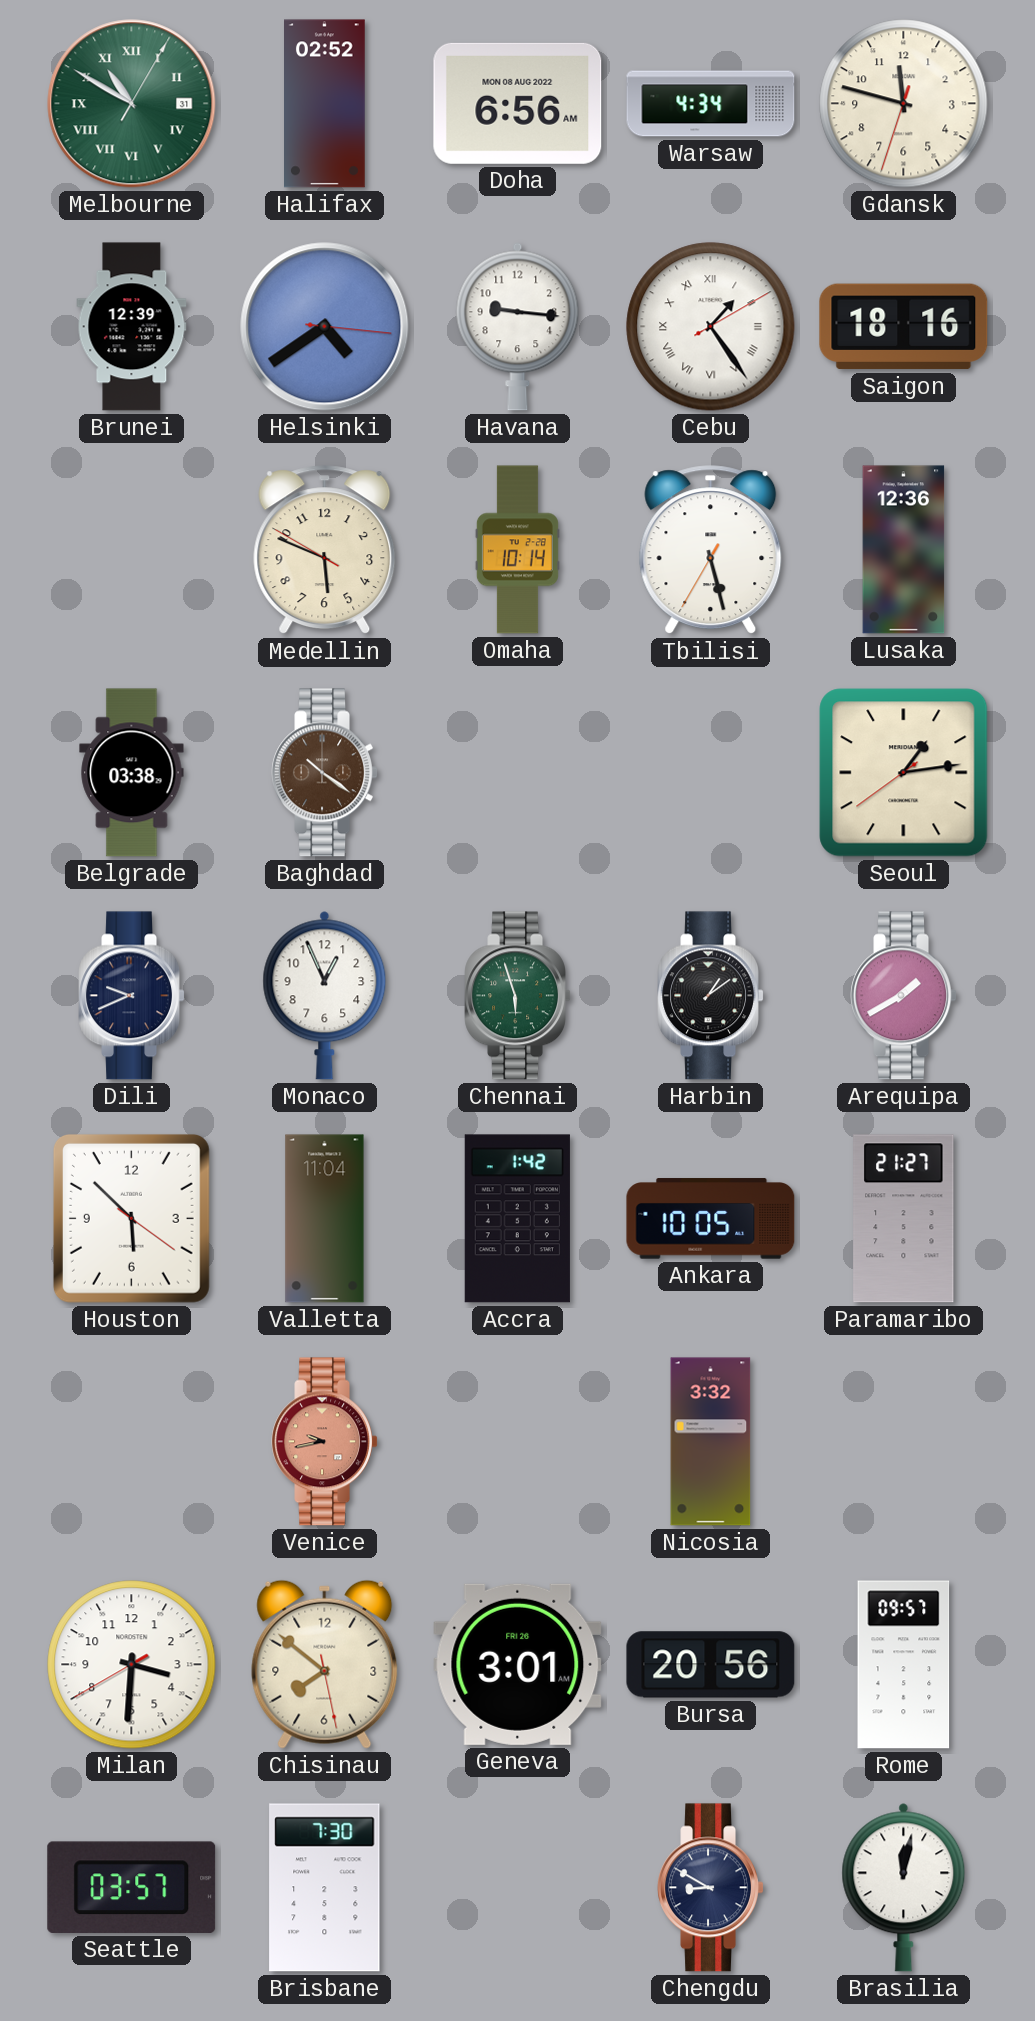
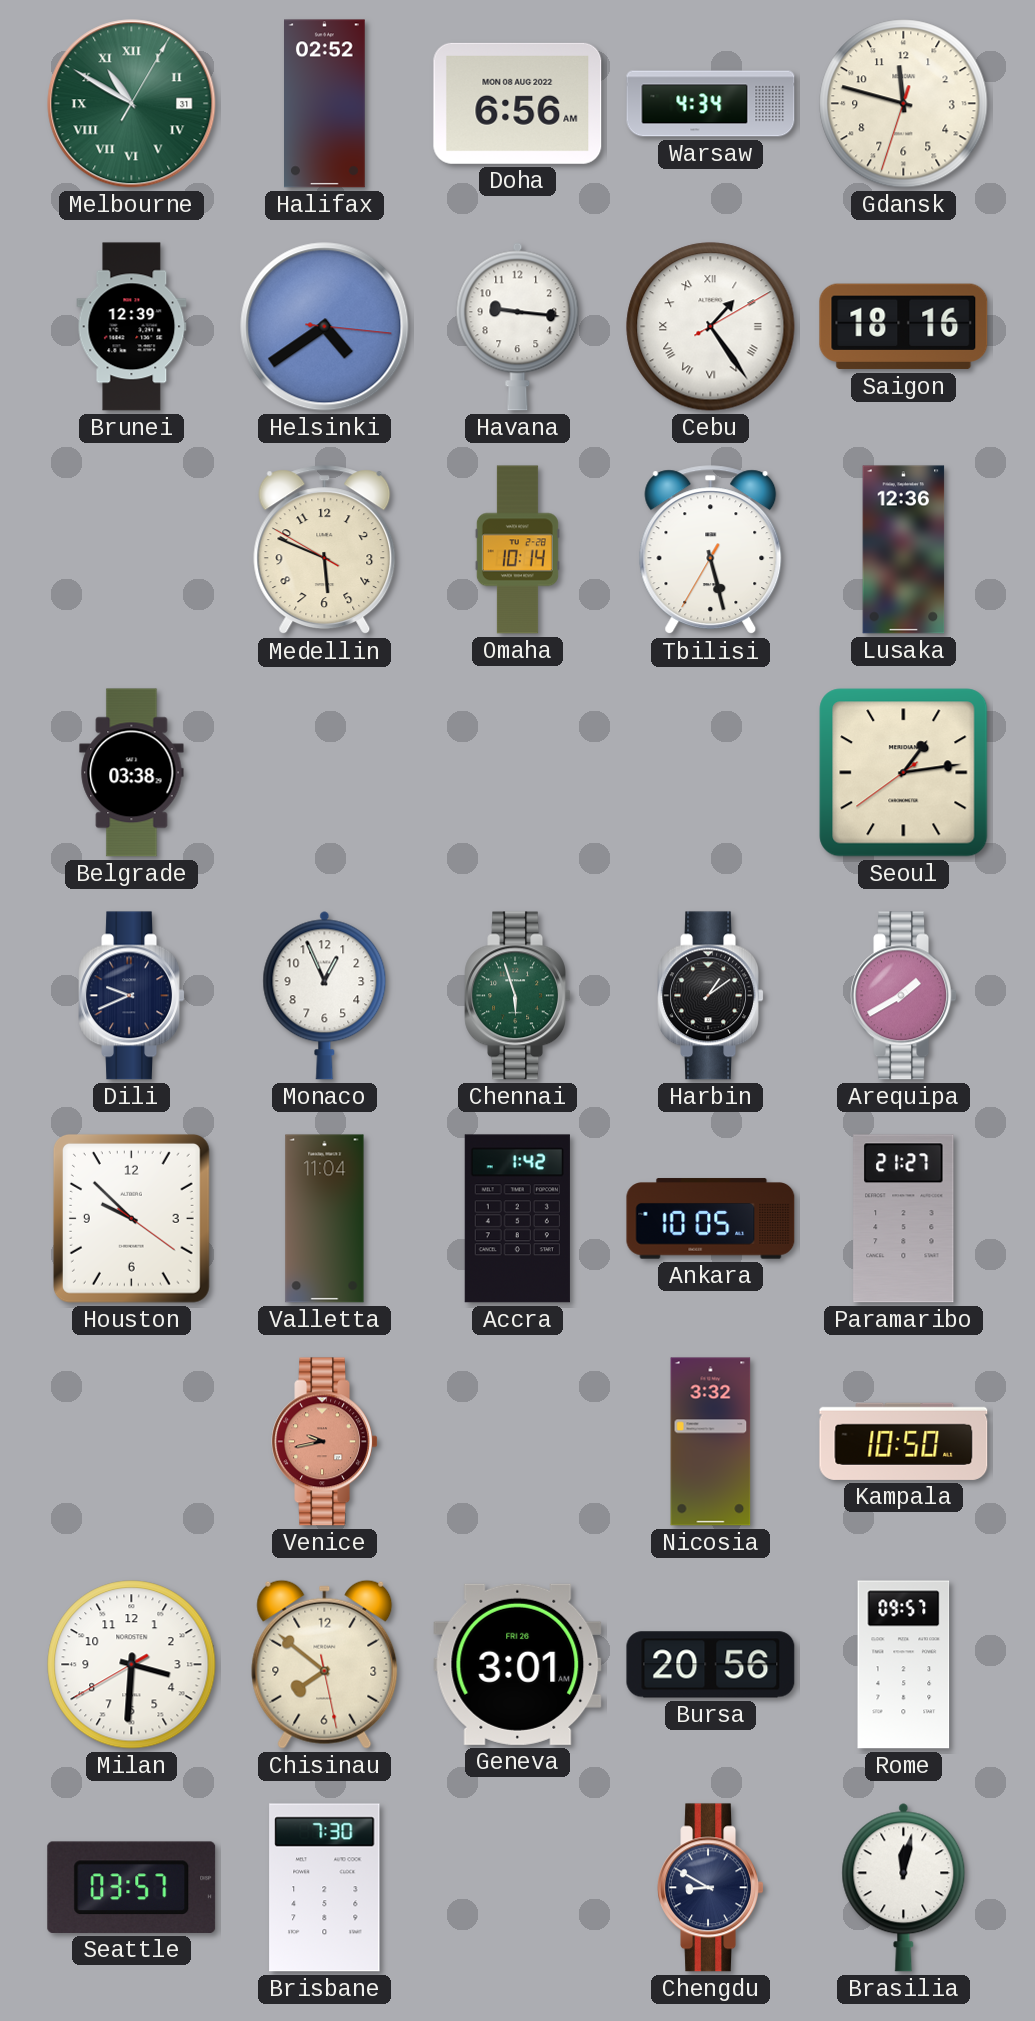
Baghdad: 10:21 -> none (324, 773)
Houston: 5:52 -> 9:52 (131, 1218)
Kampala: none -> 10:50 (904, 1441)
